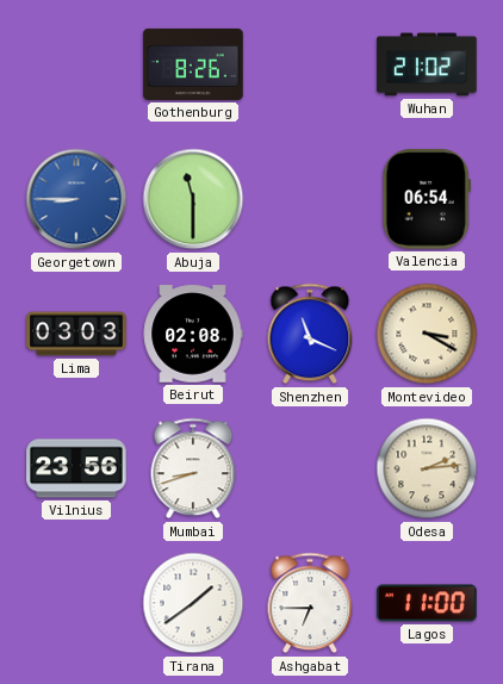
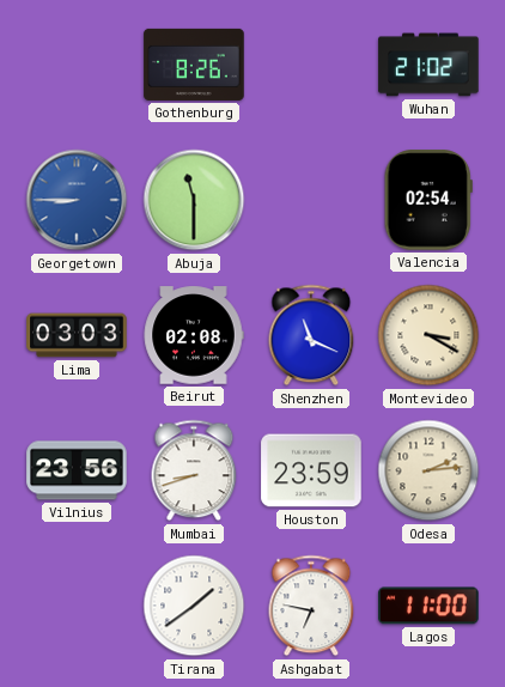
Valencia: 06:54 -> 02:54 (428, 200)
Houston: none -> 23:59 (311, 470)
Ashgabat: 6:45 -> 6:47 (311, 606)
